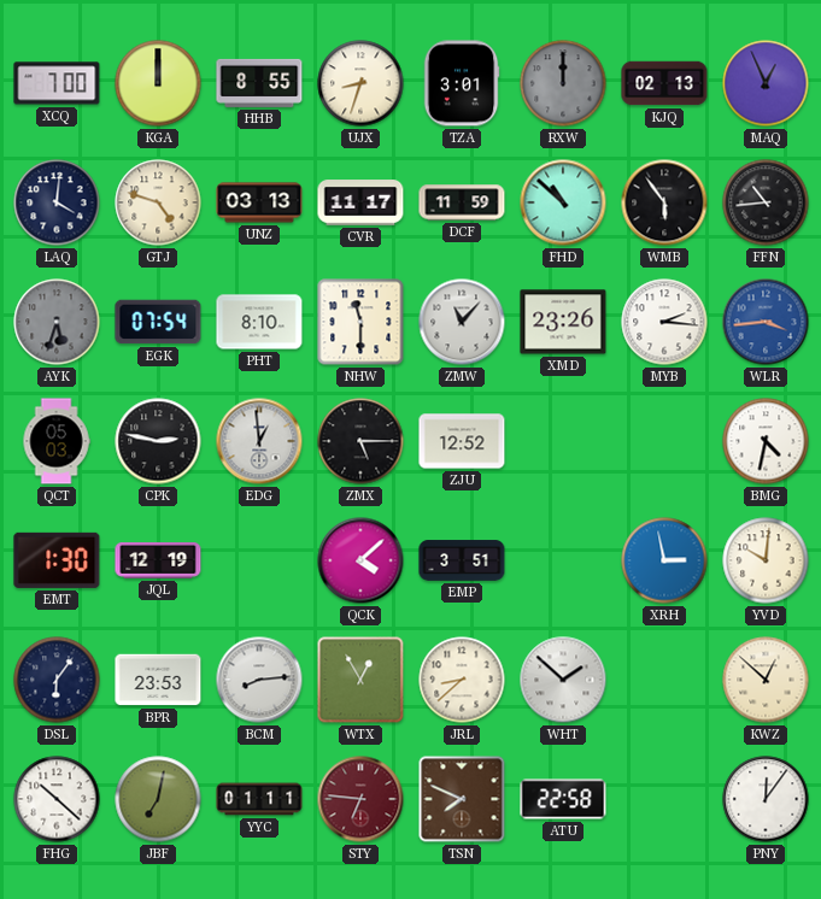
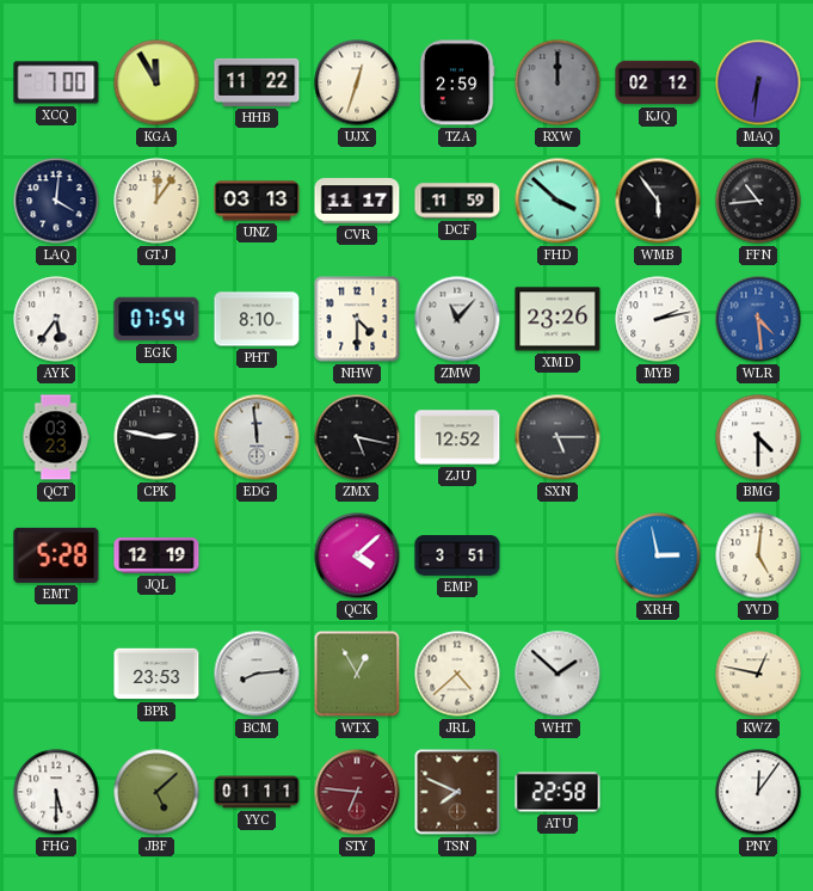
KGA: 12:00 -> 11:55 (156, 82)
HHB: 8:55 -> 11:22 (257, 82)
UJX: 8:33 -> 12:33 (357, 82)
TZA: 3:01 -> 2:59 (457, 82)
KJQ: 02:13 -> 02:12 (658, 82)
MAQ: 12:56 -> 6:31 (758, 82)
GTJ: 4:48 -> 12:06 (156, 201)
FHD: 10:52 -> 3:52 (558, 201)
AYK: 5:33 -> 5:36 (56, 319)
AYK dial: grey -> white (56, 319)
NHW: 11:30 -> 4:30 (357, 319)
MYB: 2:16 -> 2:13 (658, 319)
WLR: 3:44 -> 4:29 (758, 319)
QCT: 05:03 -> 03:23 (56, 437)
EDG: 12:59 -> 11:59 (257, 437)
ZMX: 5:15 -> 5:17 (357, 437)
SXN: none -> 5:15 (558, 437)
BMG: 4:32 -> 4:30 (758, 437)
EMT: 1:30 -> 5:28 (56, 555)
YVD: 10:01 -> 5:01 (758, 555)
DSL: 6:06 -> none (57, 680)
JRL: 8:38 -> 4:38 (457, 674)
KWZ: 12:52 -> 12:47 (758, 674)
FHG: 10:22 -> 5:30 (56, 792)
JBF: 7:02 -> 5:08 (156, 792)
